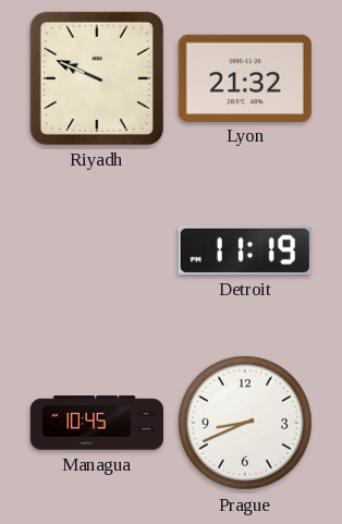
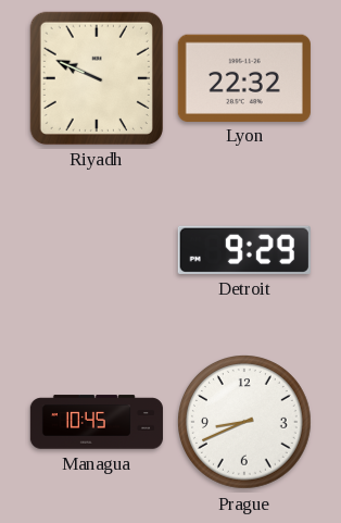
Lyon: 21:32 -> 22:32 (244, 77)
Detroit: 11:19 -> 9:29 (244, 250)
